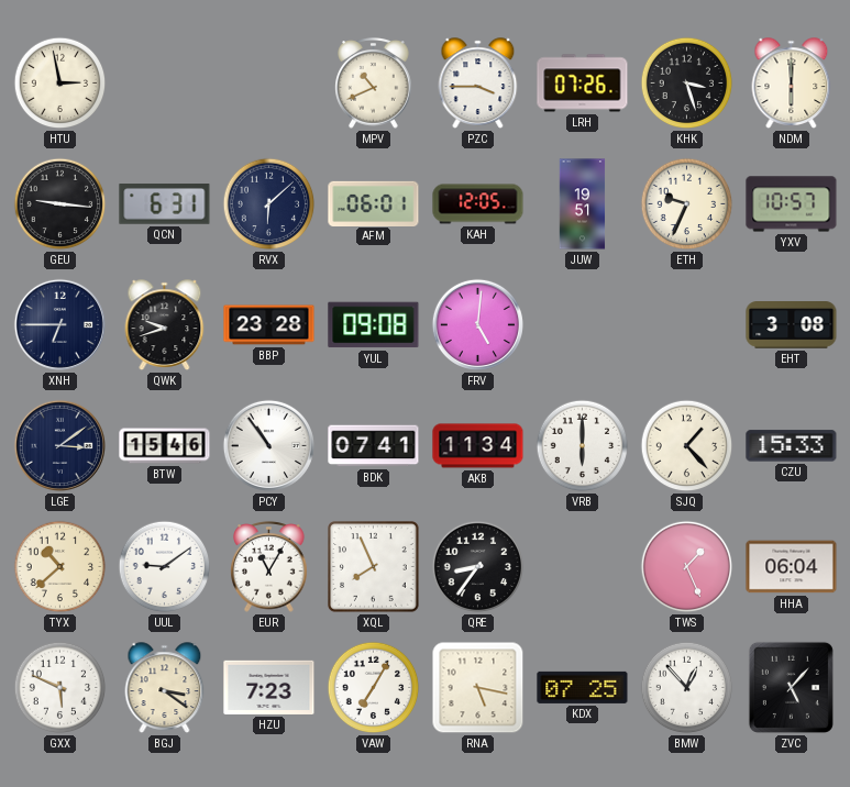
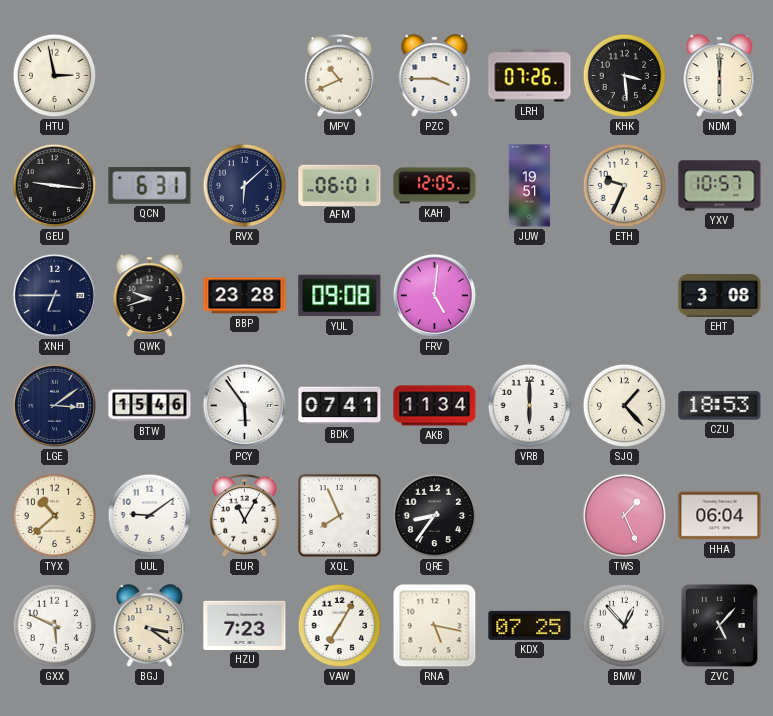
KHK: 3:27 -> 3:29 (625, 76)
PCY: 10:54 -> 5:54 (244, 405)
CZU: 15:33 -> 18:53 (720, 406)
